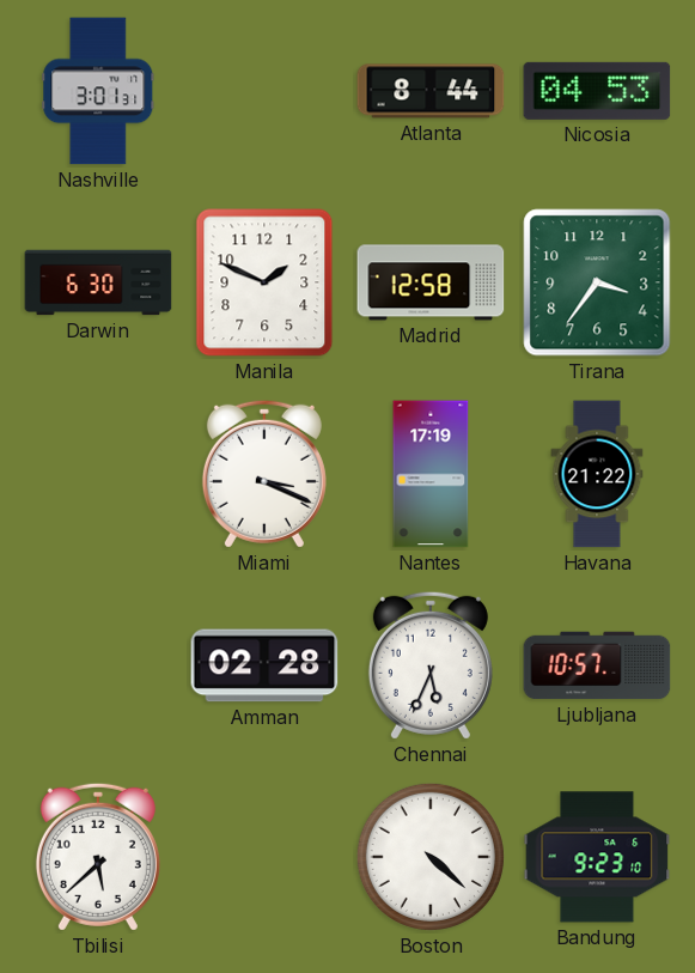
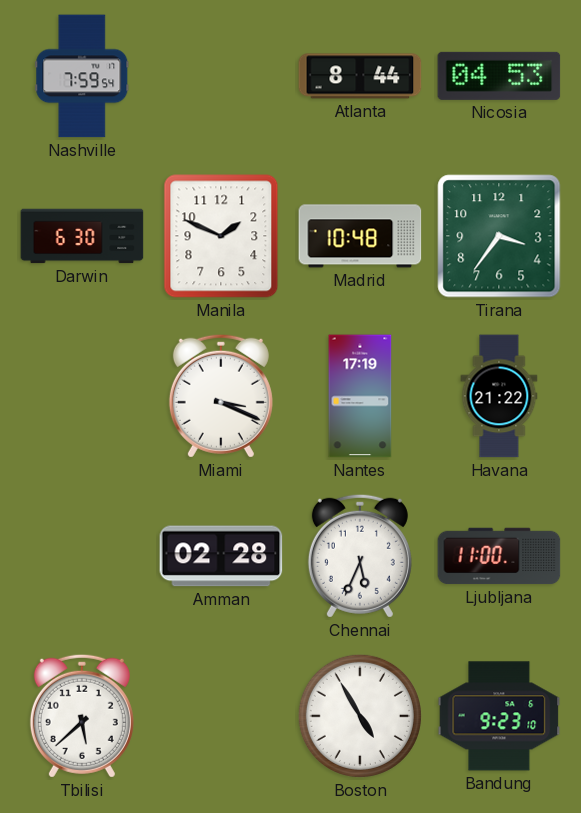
Nashville: 3:01 -> 7:59 (82, 76)
Madrid: 12:58 -> 10:48 (360, 236)
Ljubljana: 10:57 -> 11:00 (499, 556)
Boston: 4:22 -> 4:55 (360, 716)
